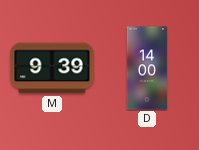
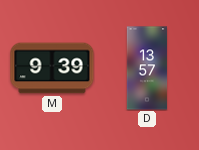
D: 14:00 -> 13:57 (147, 68)
